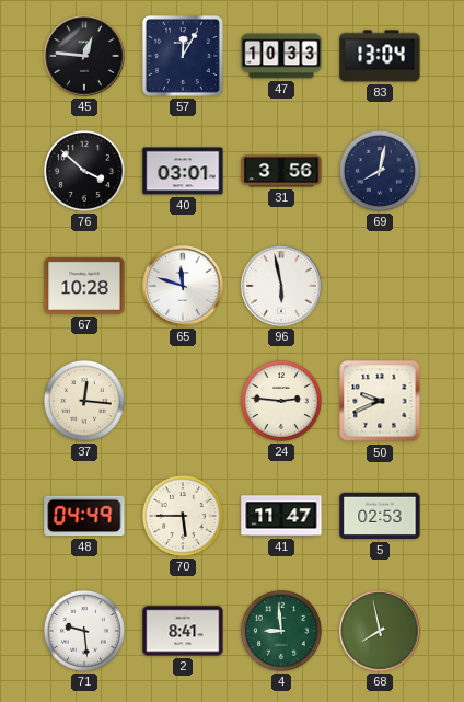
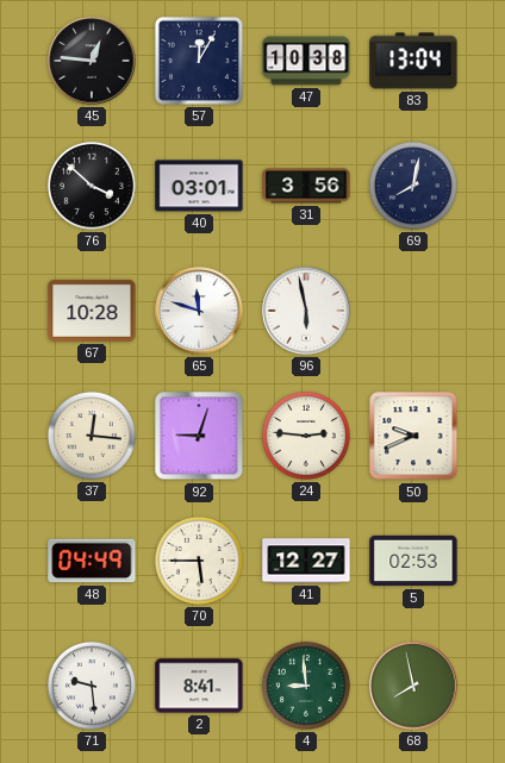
47: 10:33 -> 10:38 (306, 61)
92: none -> 9:03 (199, 436)
41: 11:47 -> 12:27 (306, 561)
